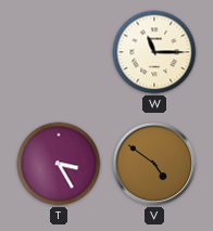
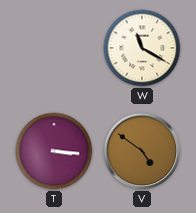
W: 11:15 -> 11:20 (142, 48)
T: 3:25 -> 3:16 (54, 151)
